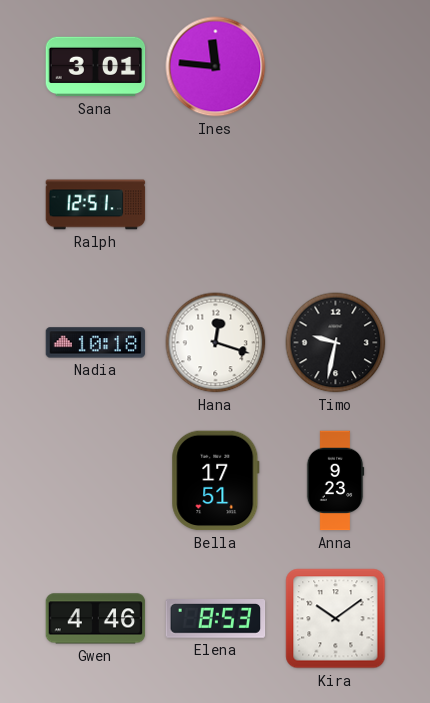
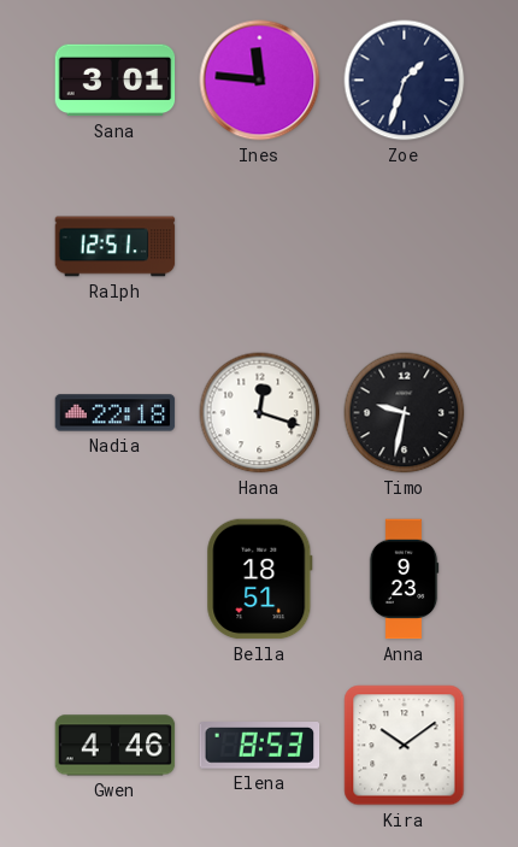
Zoe: none -> 1:33 (405, 81)
Nadia: 10:18 -> 22:18 (116, 413)
Bella: 17:51 -> 18:51 (260, 580)
